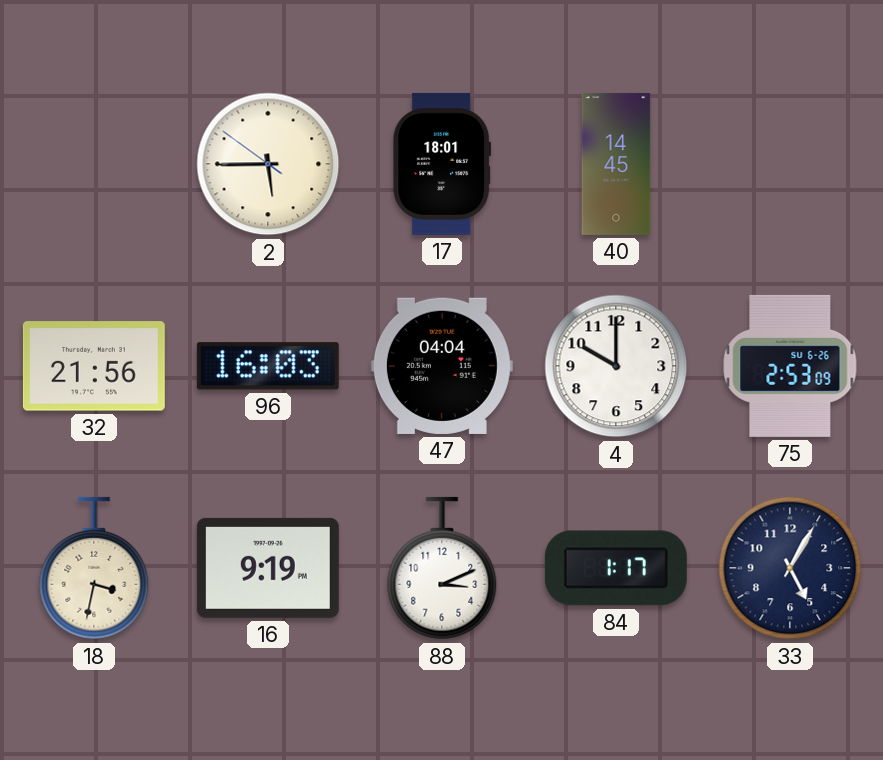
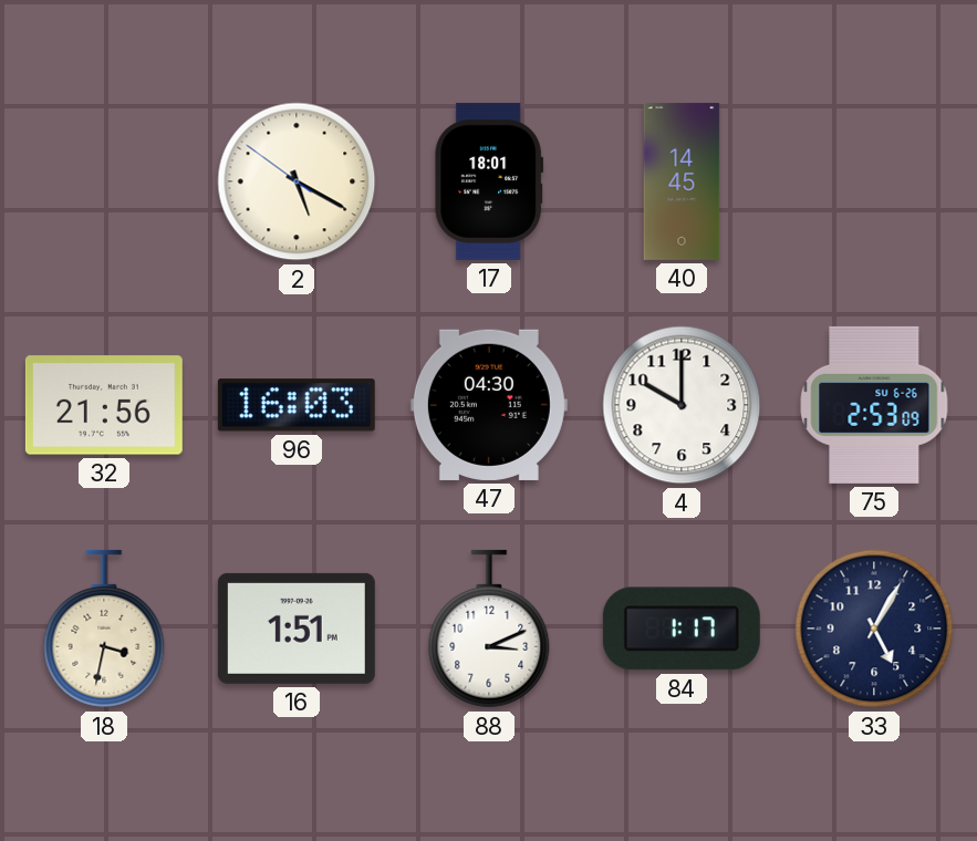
2: 5:44 -> 5:19 (297, 181)
47: 04:04 -> 04:30 (489, 405)
16: 9:19 -> 1:51 (297, 629)
